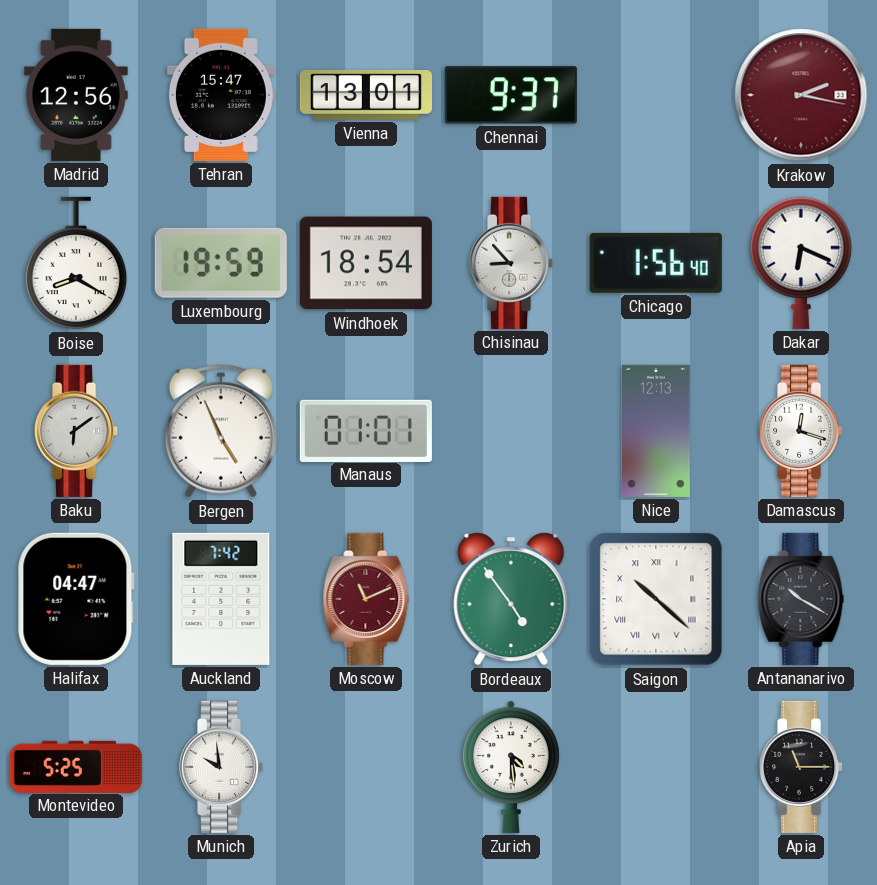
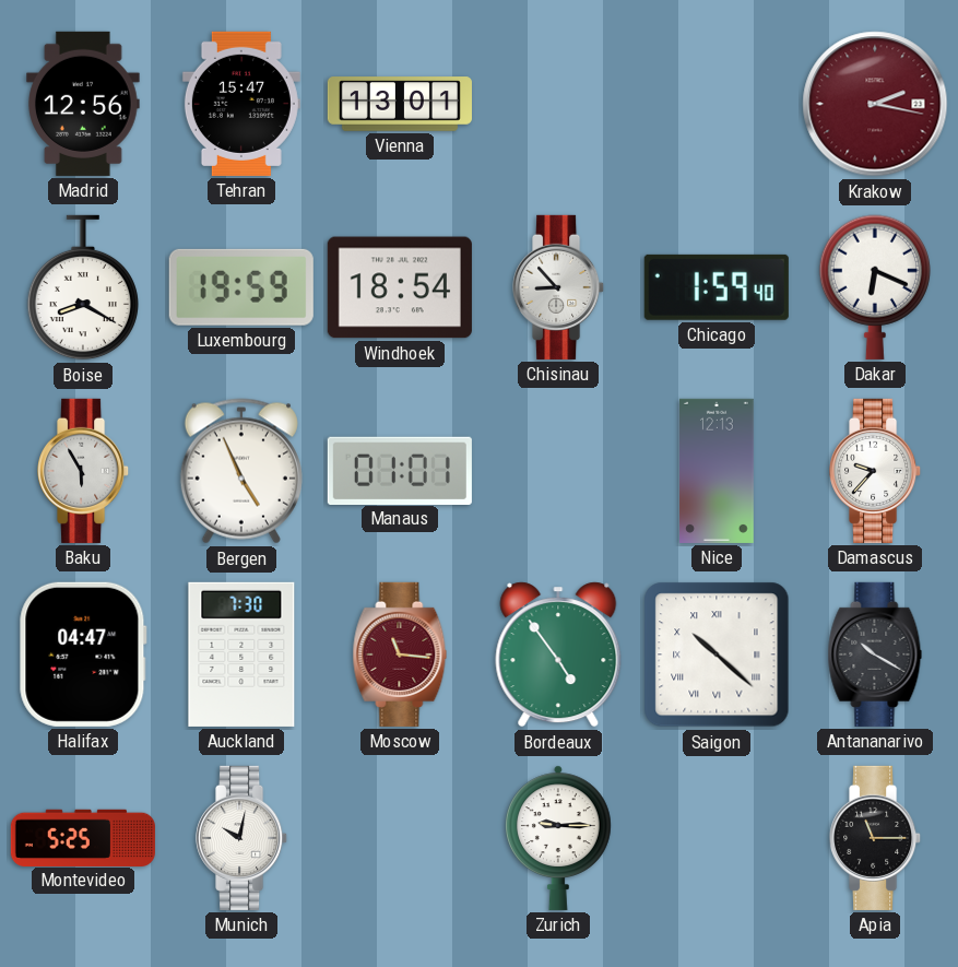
Chennai: 9:37 -> none (511, 95)
Chicago: 1:56 -> 1:59 (717, 287)
Baku: 6:09 -> 5:55 (84, 471)
Damascus: 12:18 -> 9:37 (876, 471)
Auckland: 7:42 -> 7:30 (241, 655)
Moscow: 11:11 -> 11:16 (400, 655)
Munich: 9:59 -> 10:02 (243, 838)
Zurich: 4:29 -> 9:15 (559, 838)
